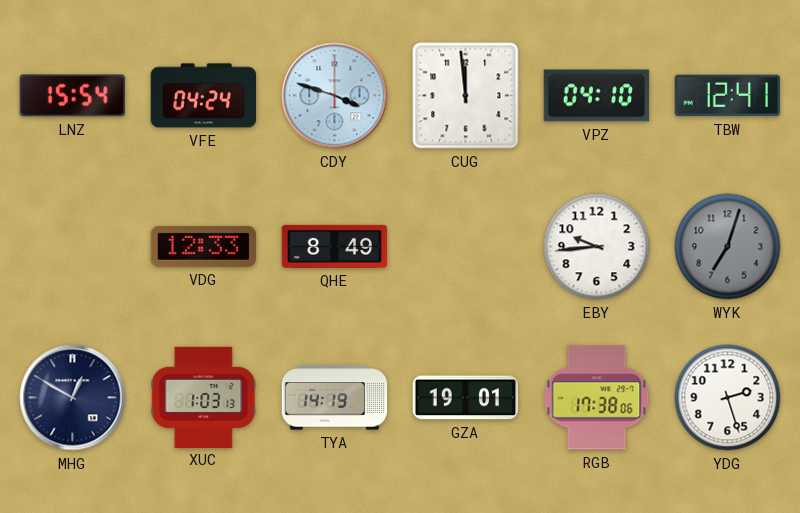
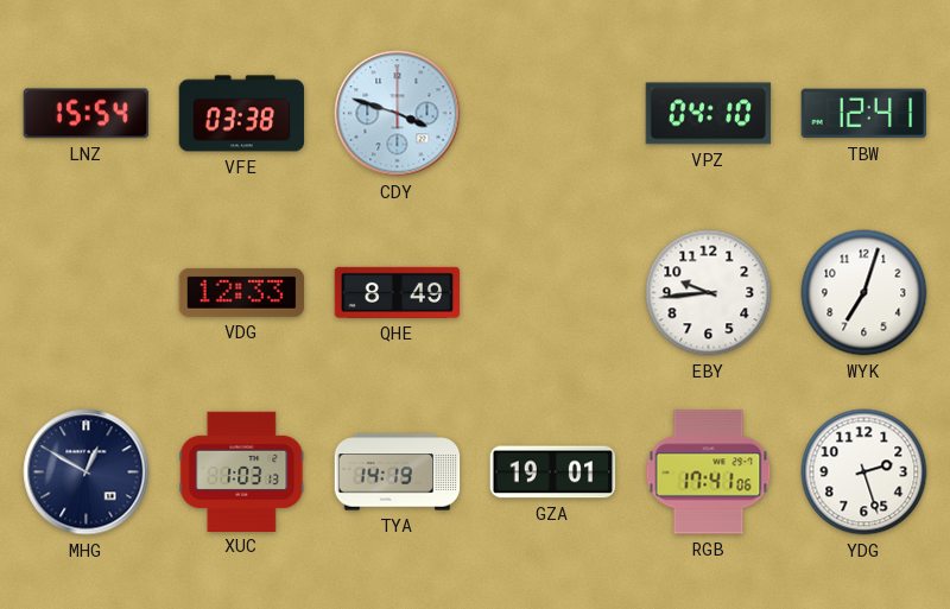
VFE: 04:24 -> 03:38 (242, 114)
CUG: 11:59 -> none (466, 96)
WYK dial: grey -> white (864, 293)
RGB: 17:38 -> 17:41 (709, 472)
